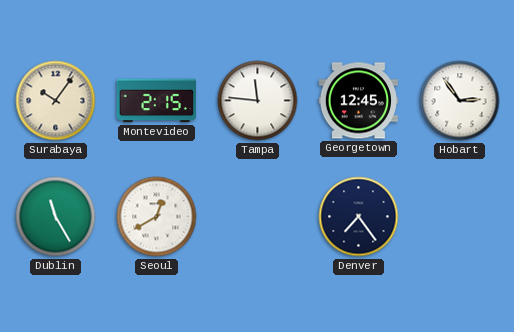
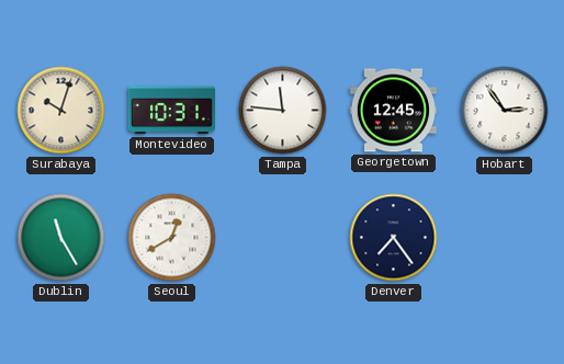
Surabaya: 10:06 -> 10:03 (61, 111)
Montevideo: 2:15 -> 10:31 (172, 111)
